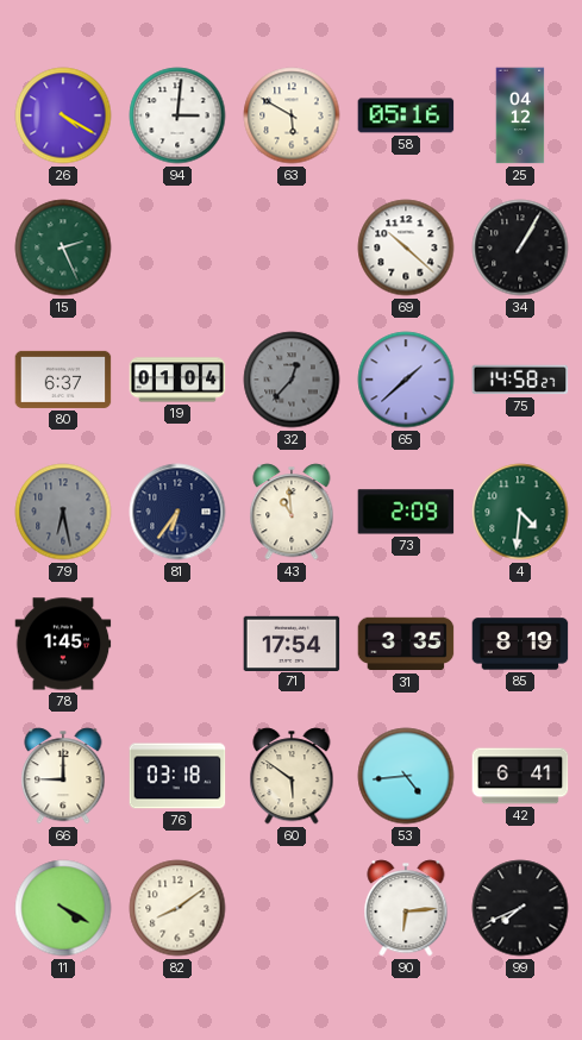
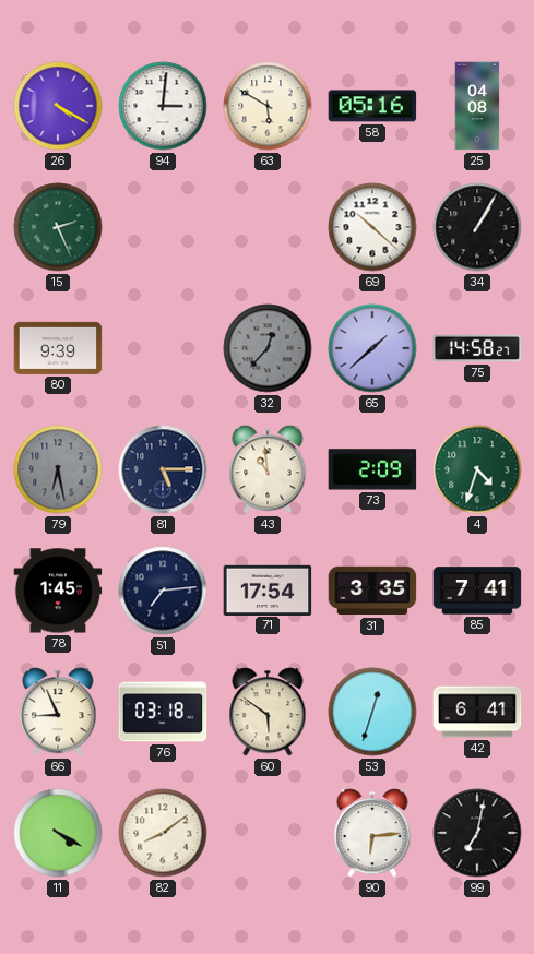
25: 04:12 -> 04:08 (477, 106)
80: 6:37 -> 9:39 (58, 348)
19: 01:04 -> none (177, 380)
81: 6:36 -> 5:15 (163, 469)
4: 4:31 -> 4:33 (477, 469)
51: none -> 7:14 (163, 591)
85: 8:19 -> 7:41 (477, 591)
66: 9:00 -> 8:56 (58, 712)
53: 4:44 -> 12:33 (372, 712)
99: 7:41 -> 7:02 (477, 833)
